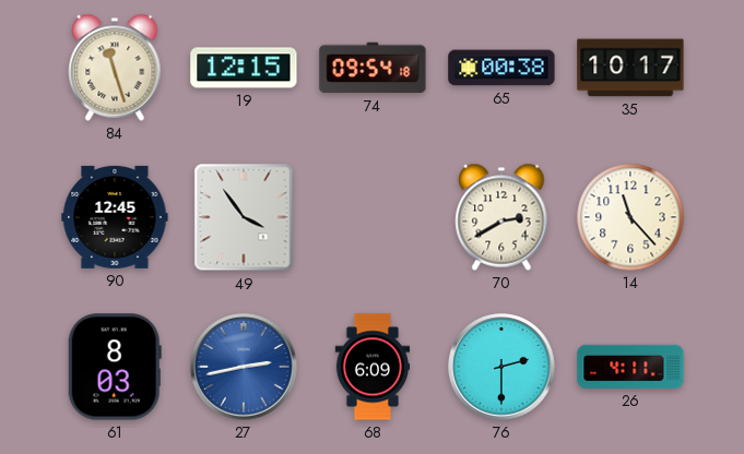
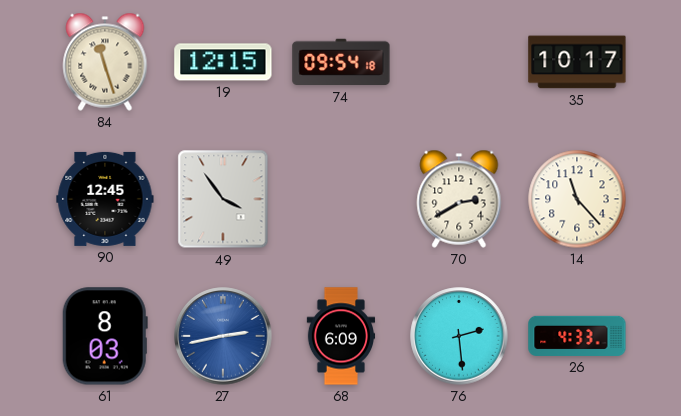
65: 00:38 -> none (501, 68)
76: 2:30 -> 2:29 (459, 336)
26: 4:11 -> 4:33 (577, 336)
